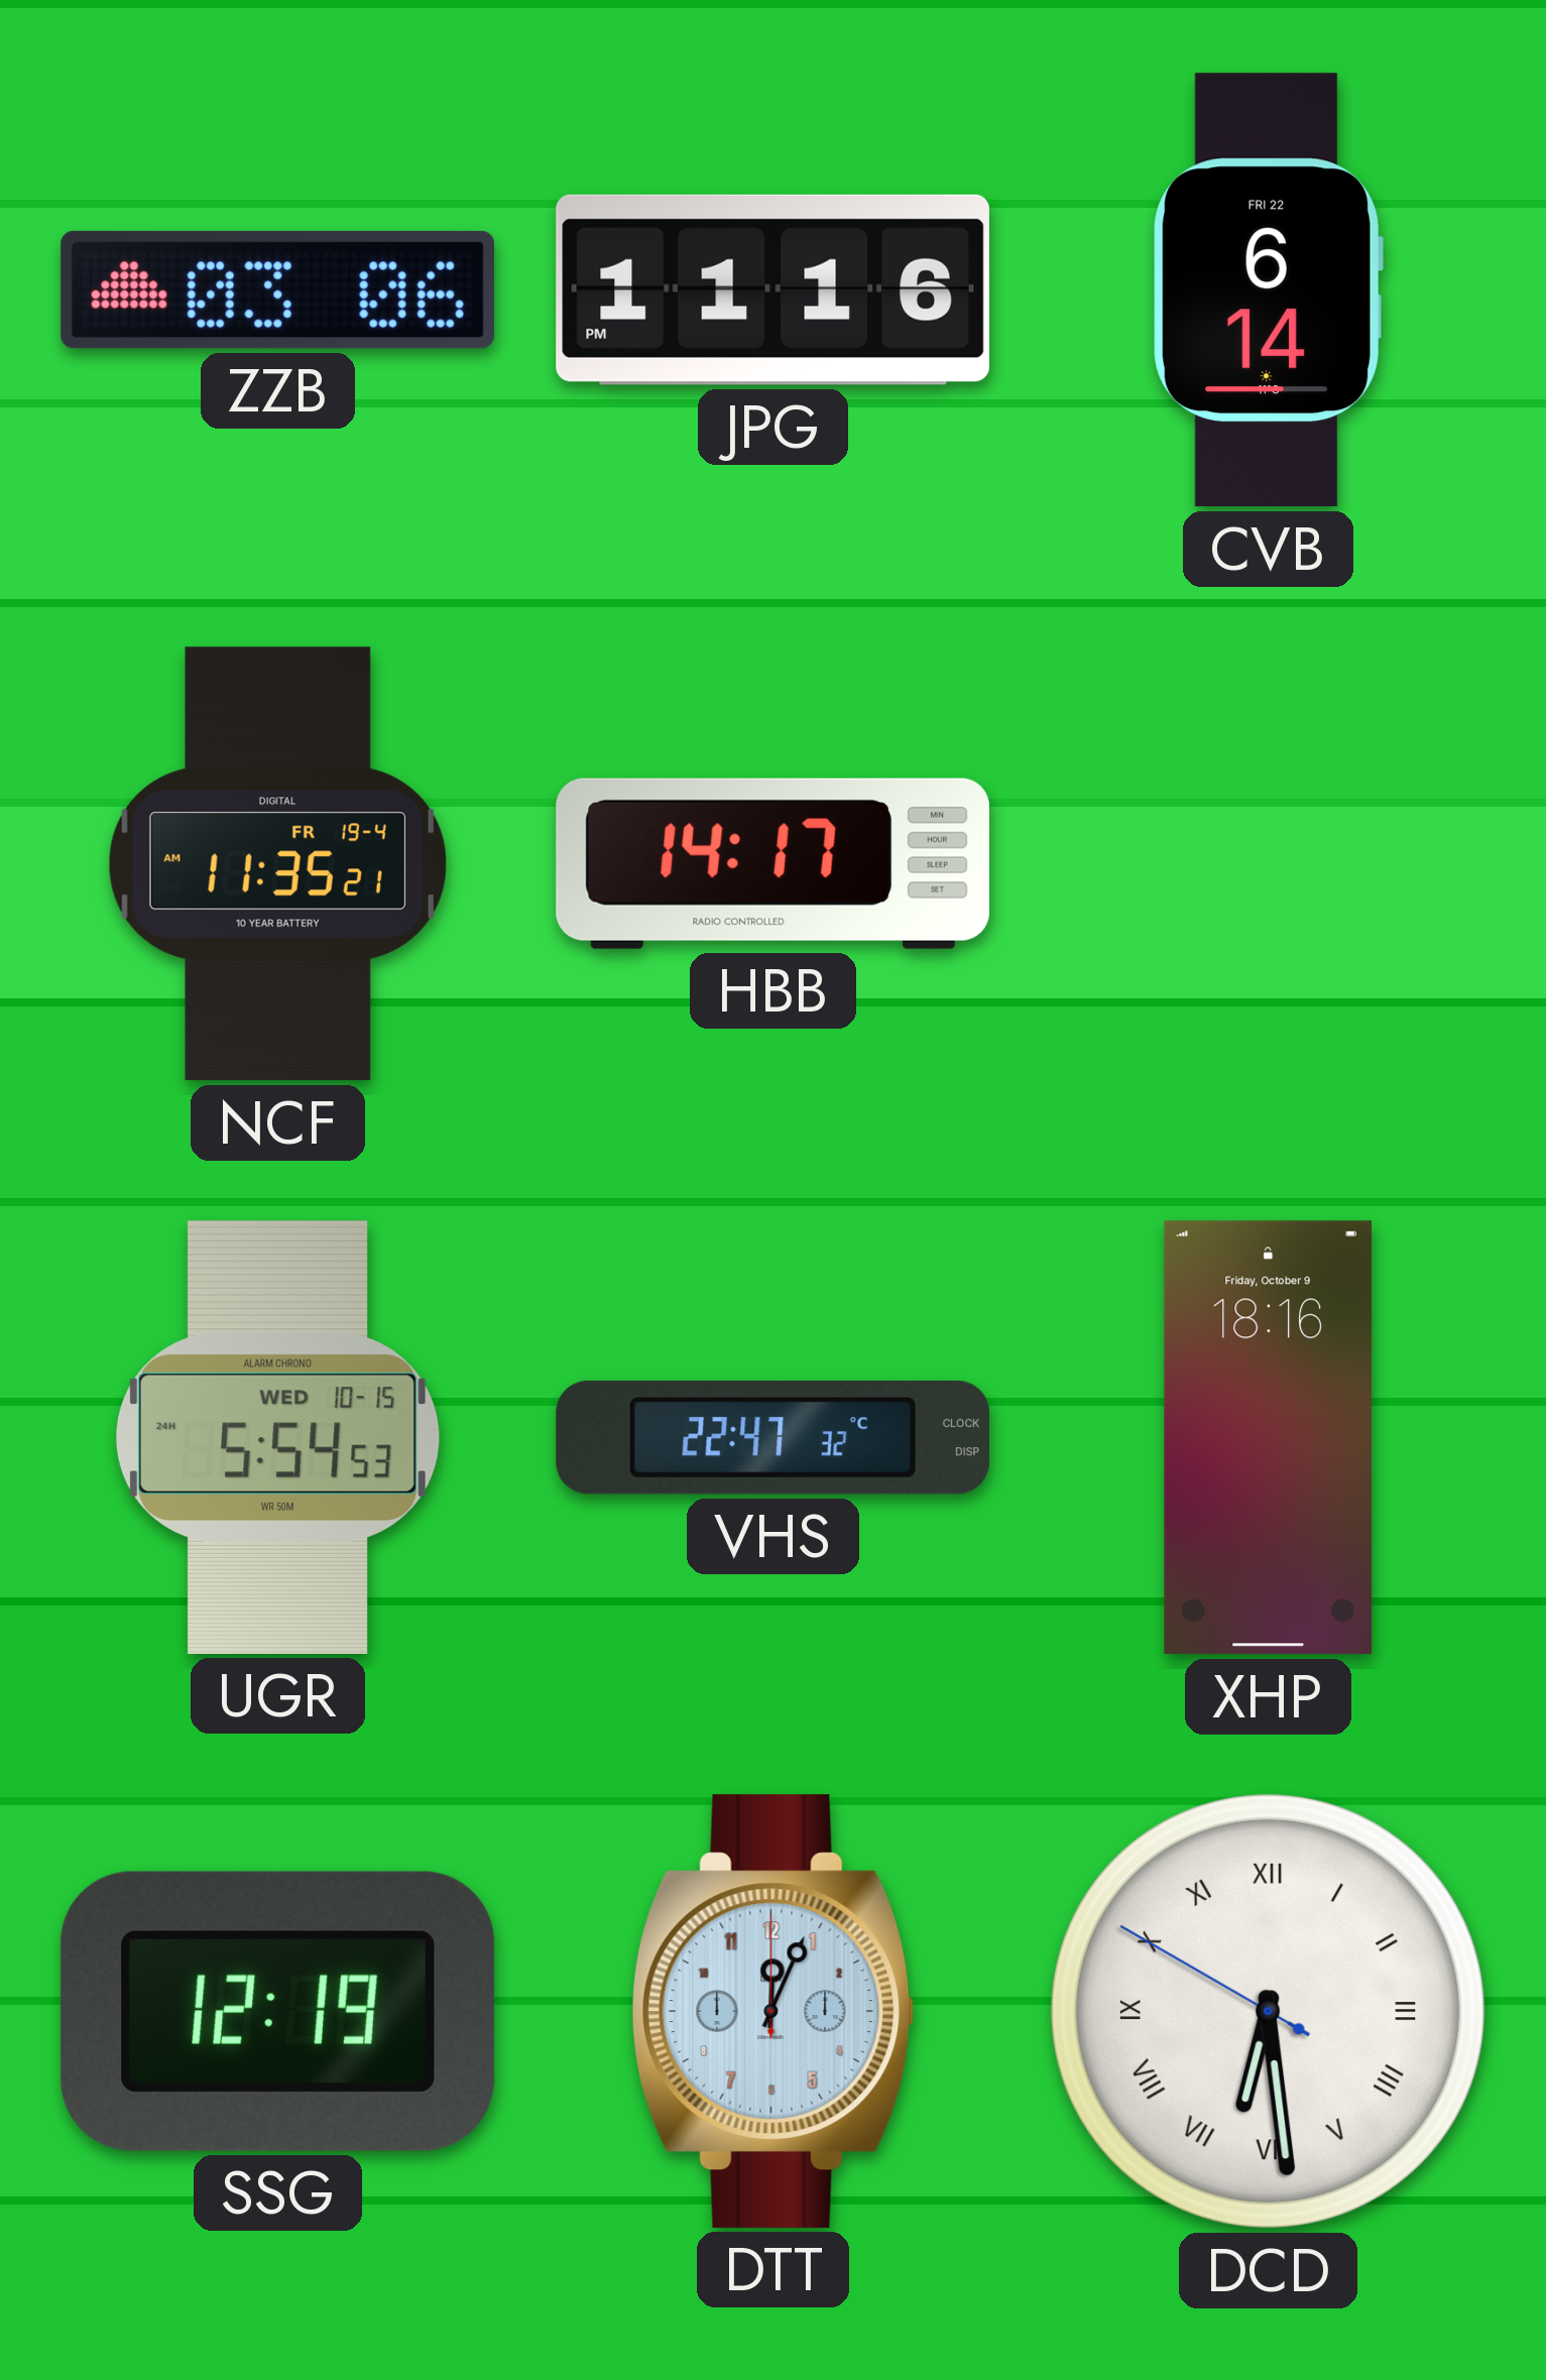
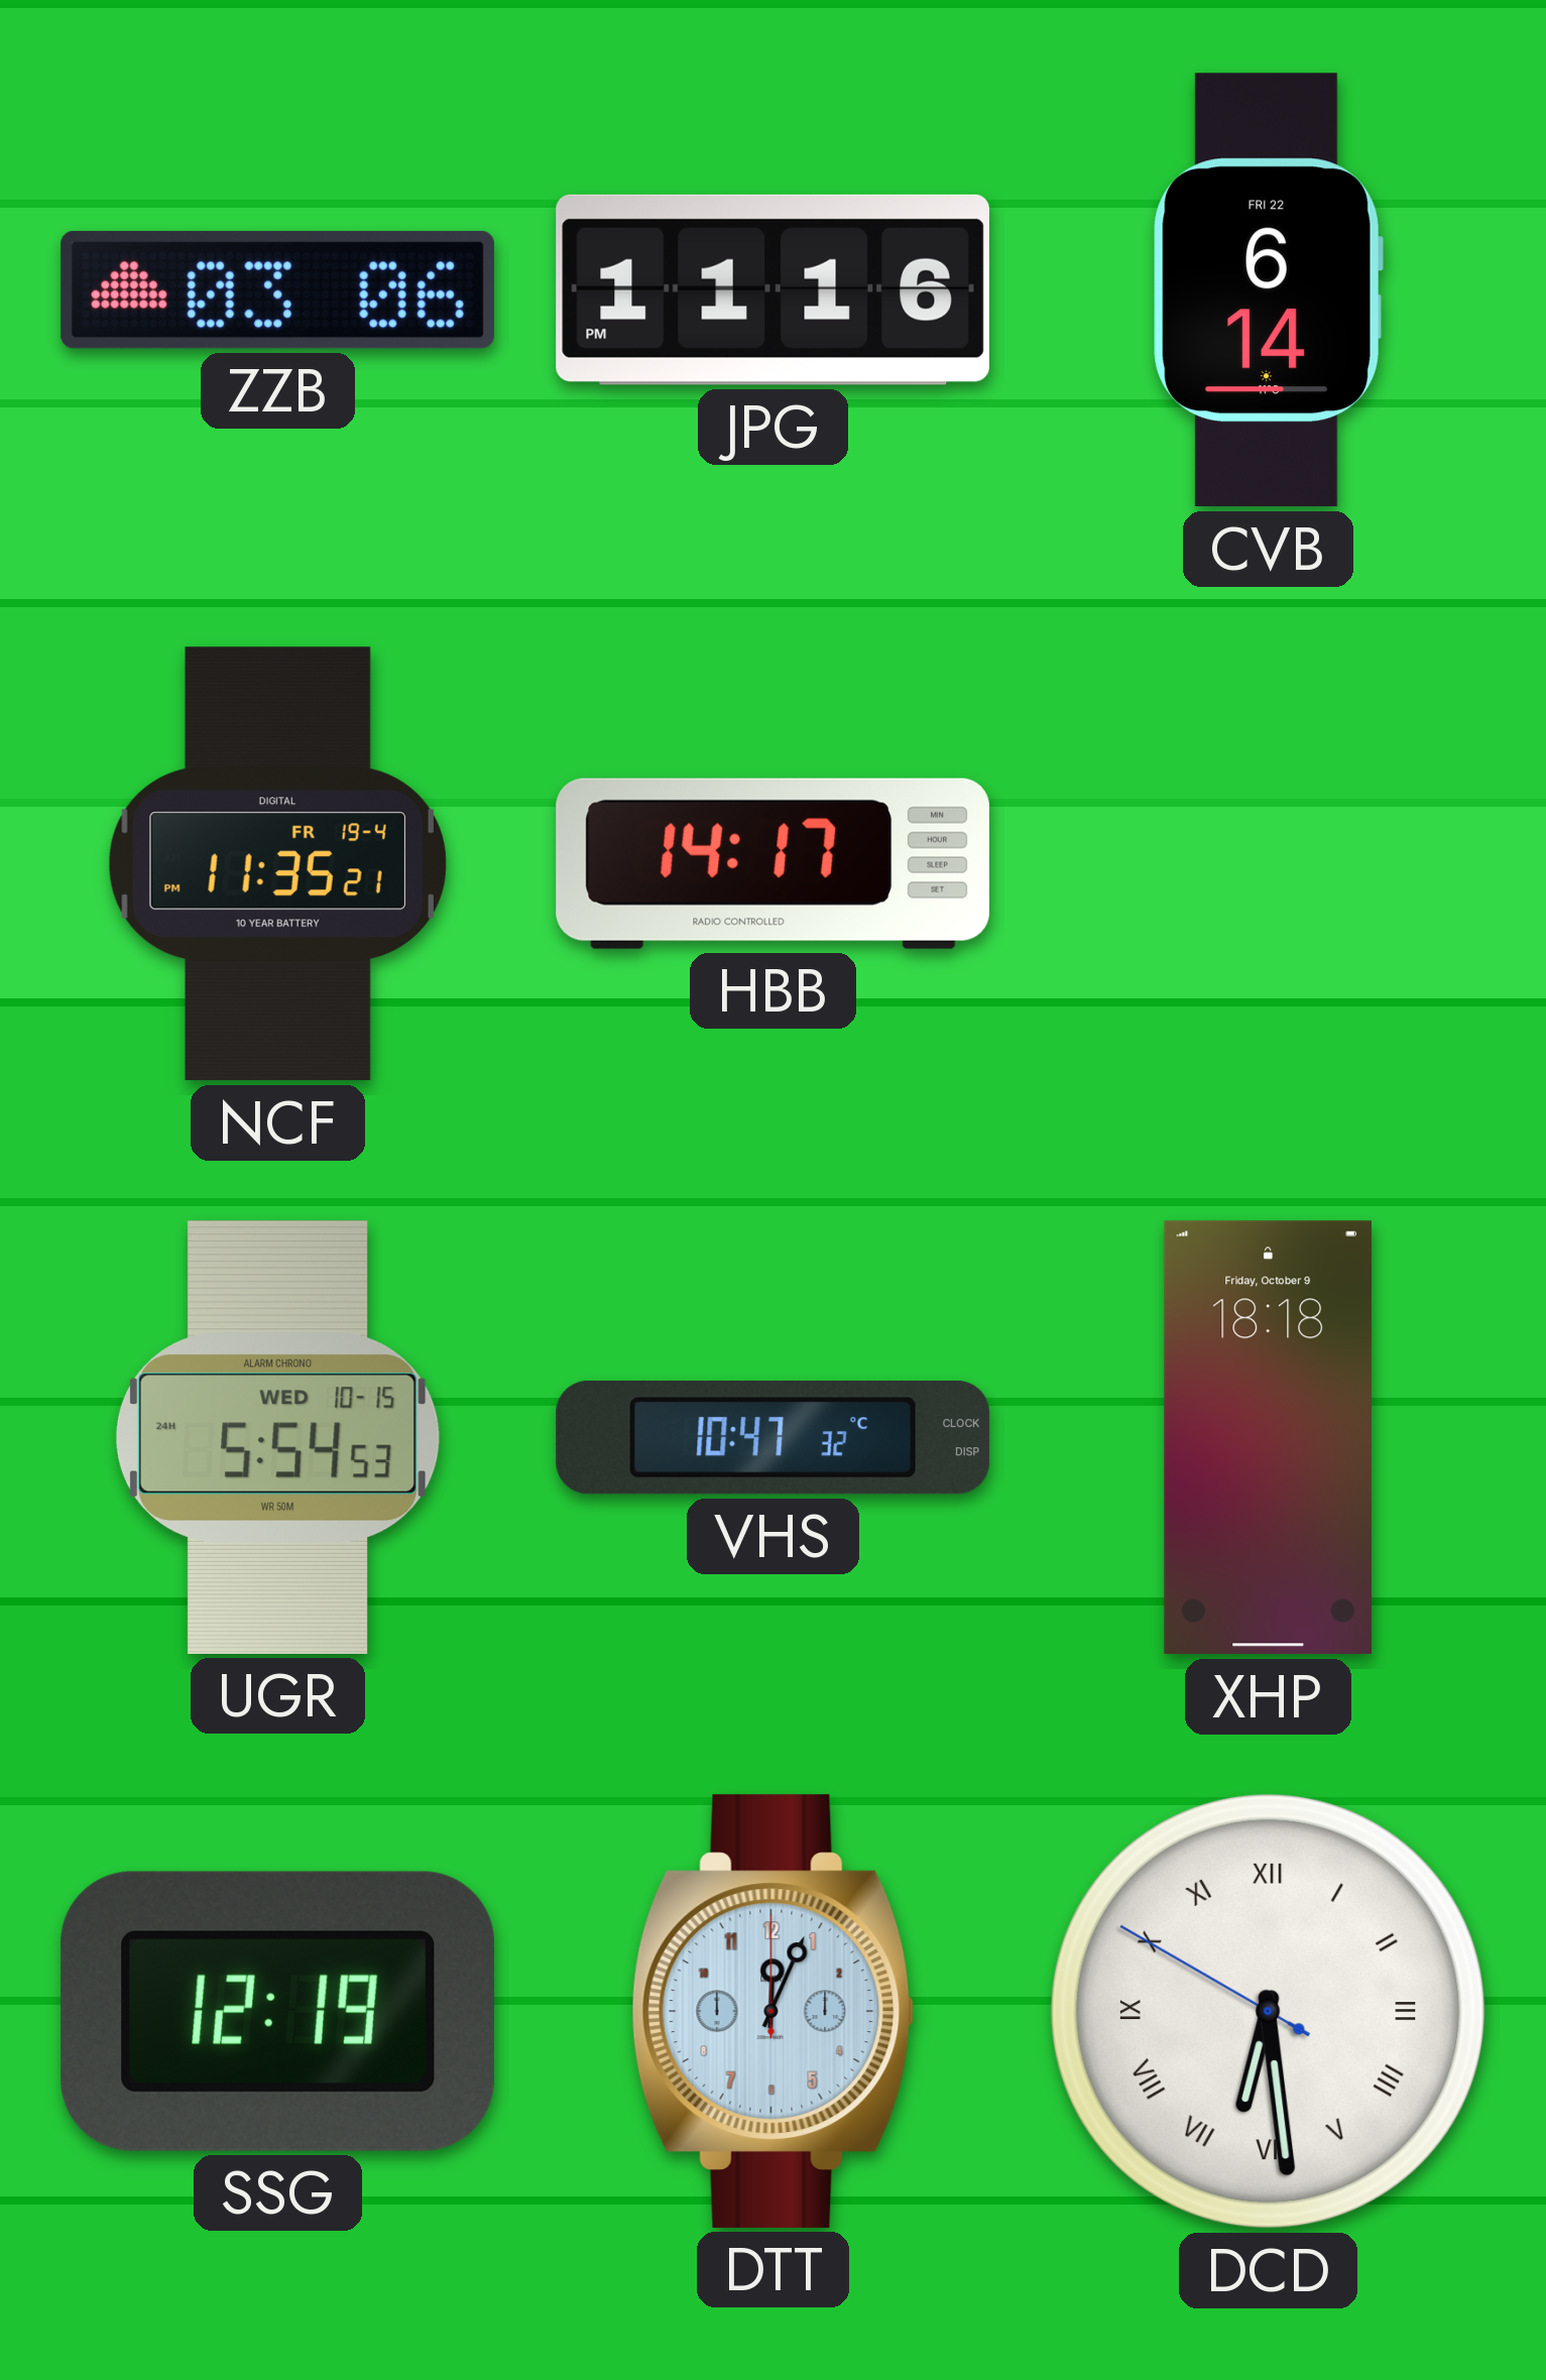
NCF: 11:35:21 AM -> 11:35:21 PM (277, 864)
VHS: 22:47 -> 10:47 (772, 1438)
XHP: 18:16 -> 18:18 (1268, 1438)
